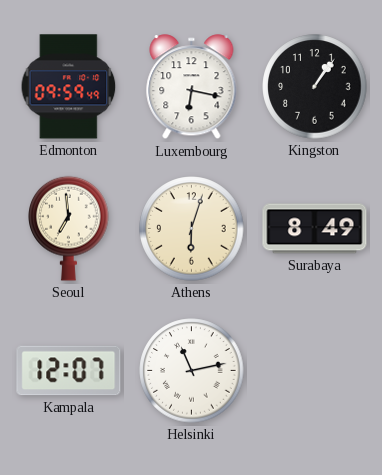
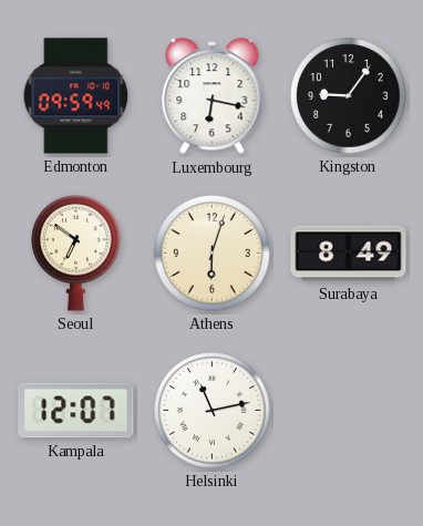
Kingston: 1:06 -> 9:06 (349, 96)
Seoul: 6:59 -> 6:51 (76, 252)
